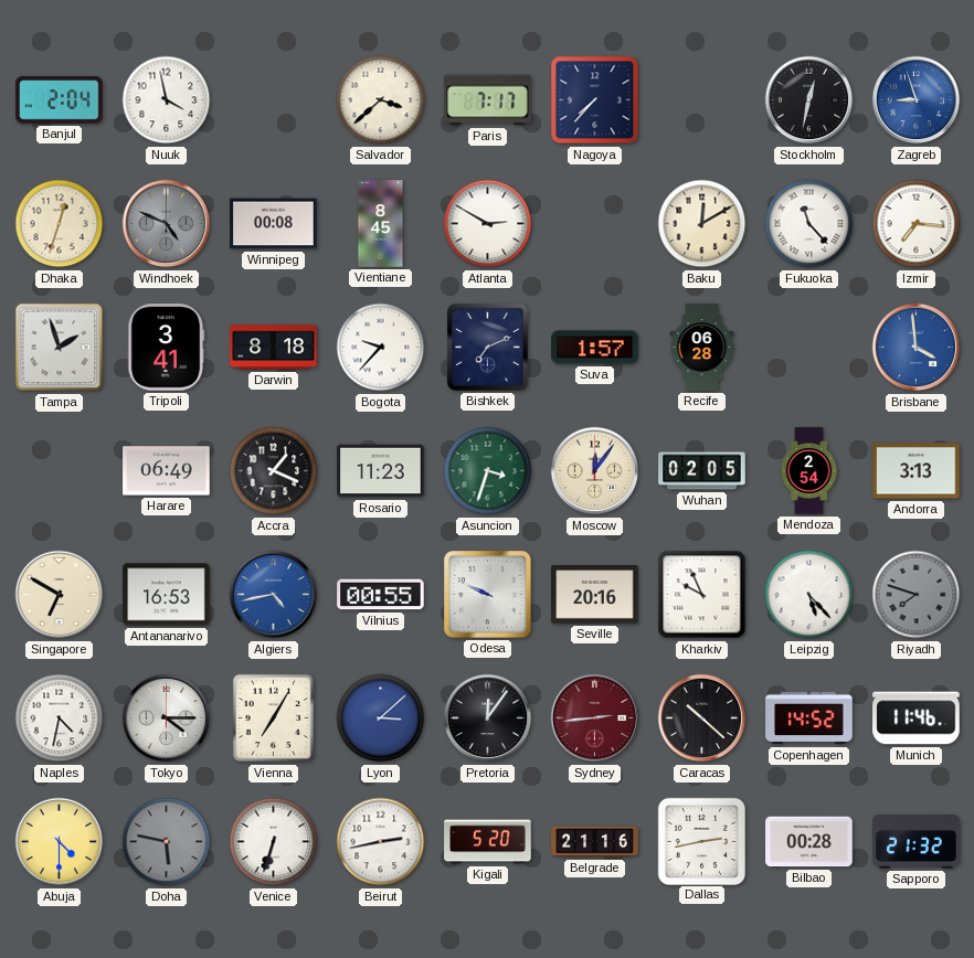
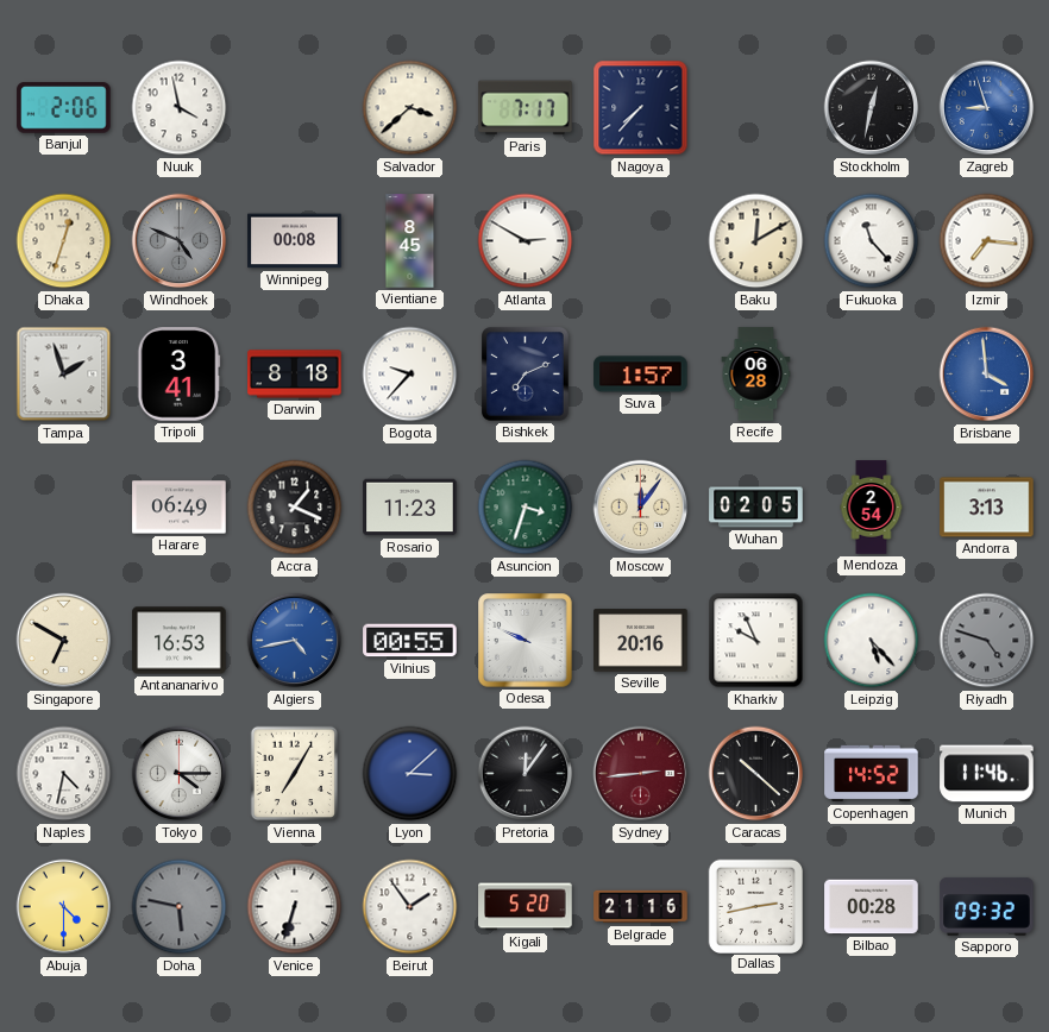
Banjul: 2:04 -> 2:06 (64, 108)
Riyadh: 7:48 -> 4:48 (987, 641)
Beirut: 2:43 -> 1:54 (410, 907)
Sapporo: 21:32 -> 09:32 (987, 906)
